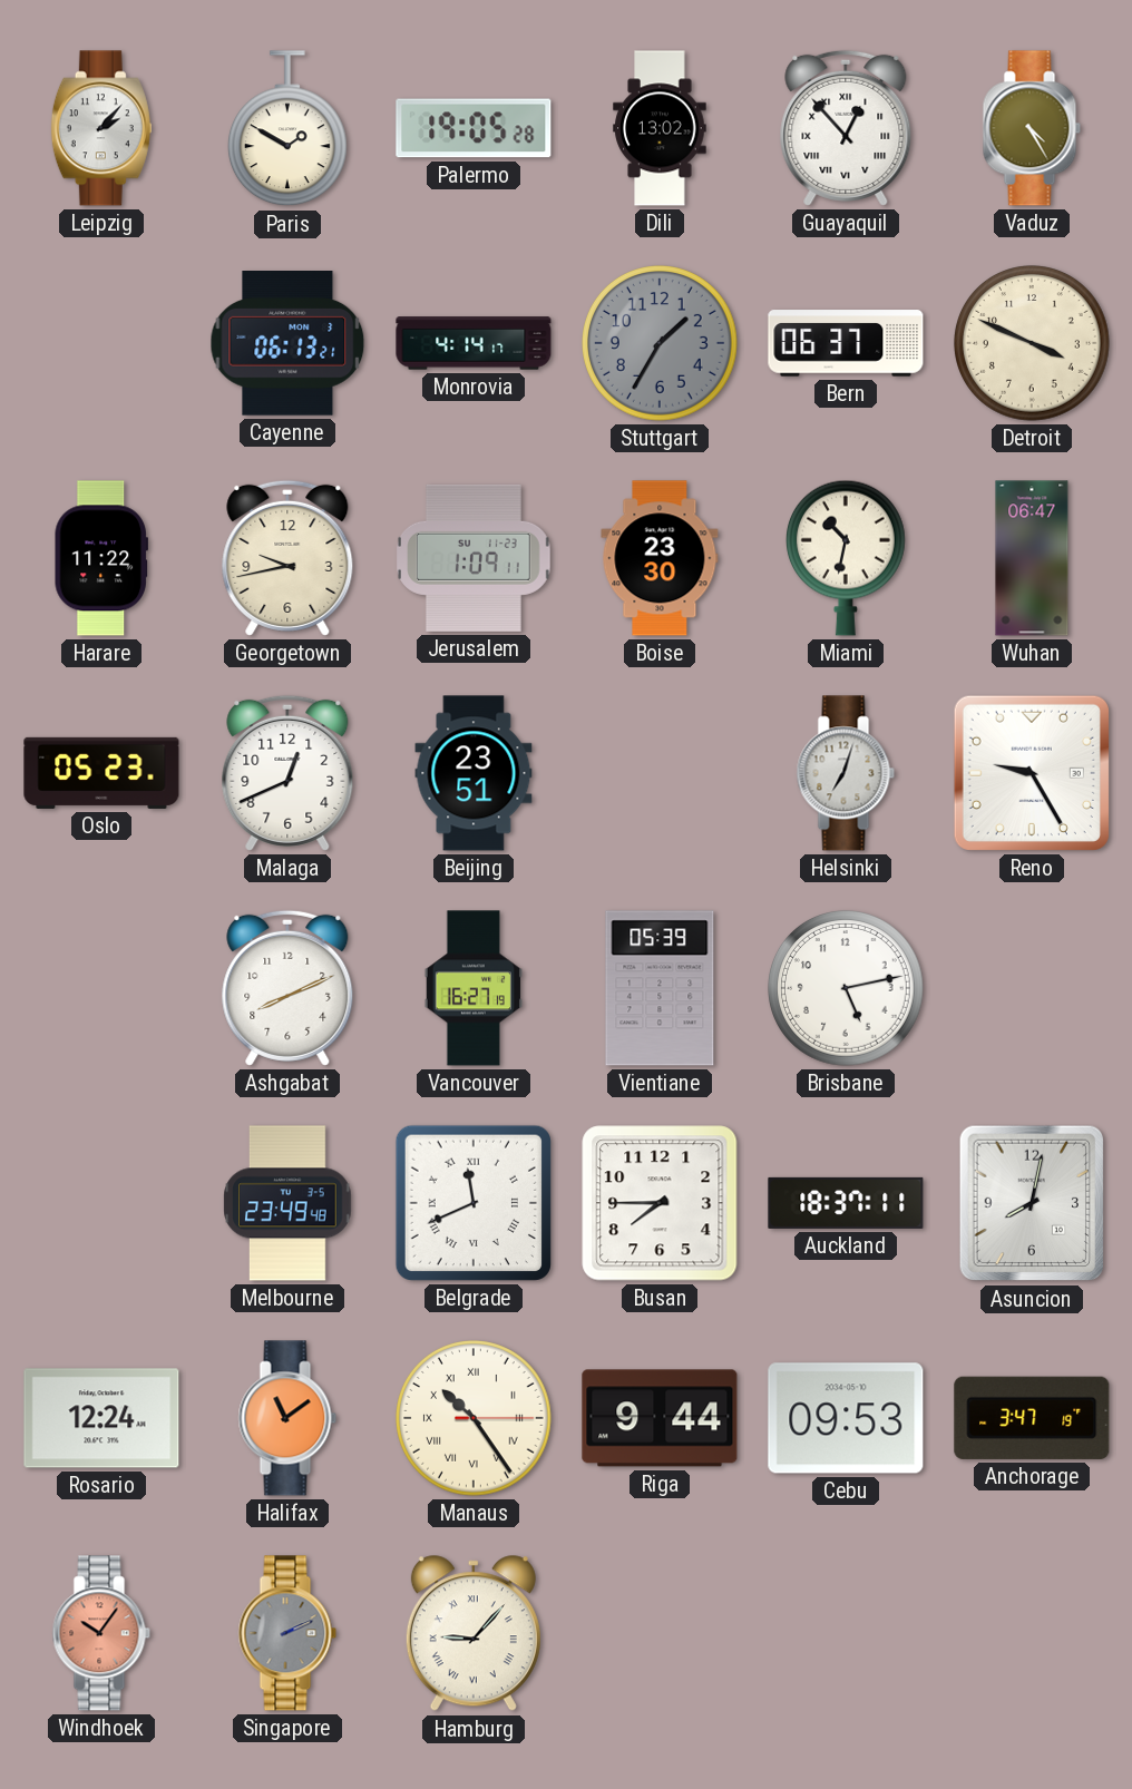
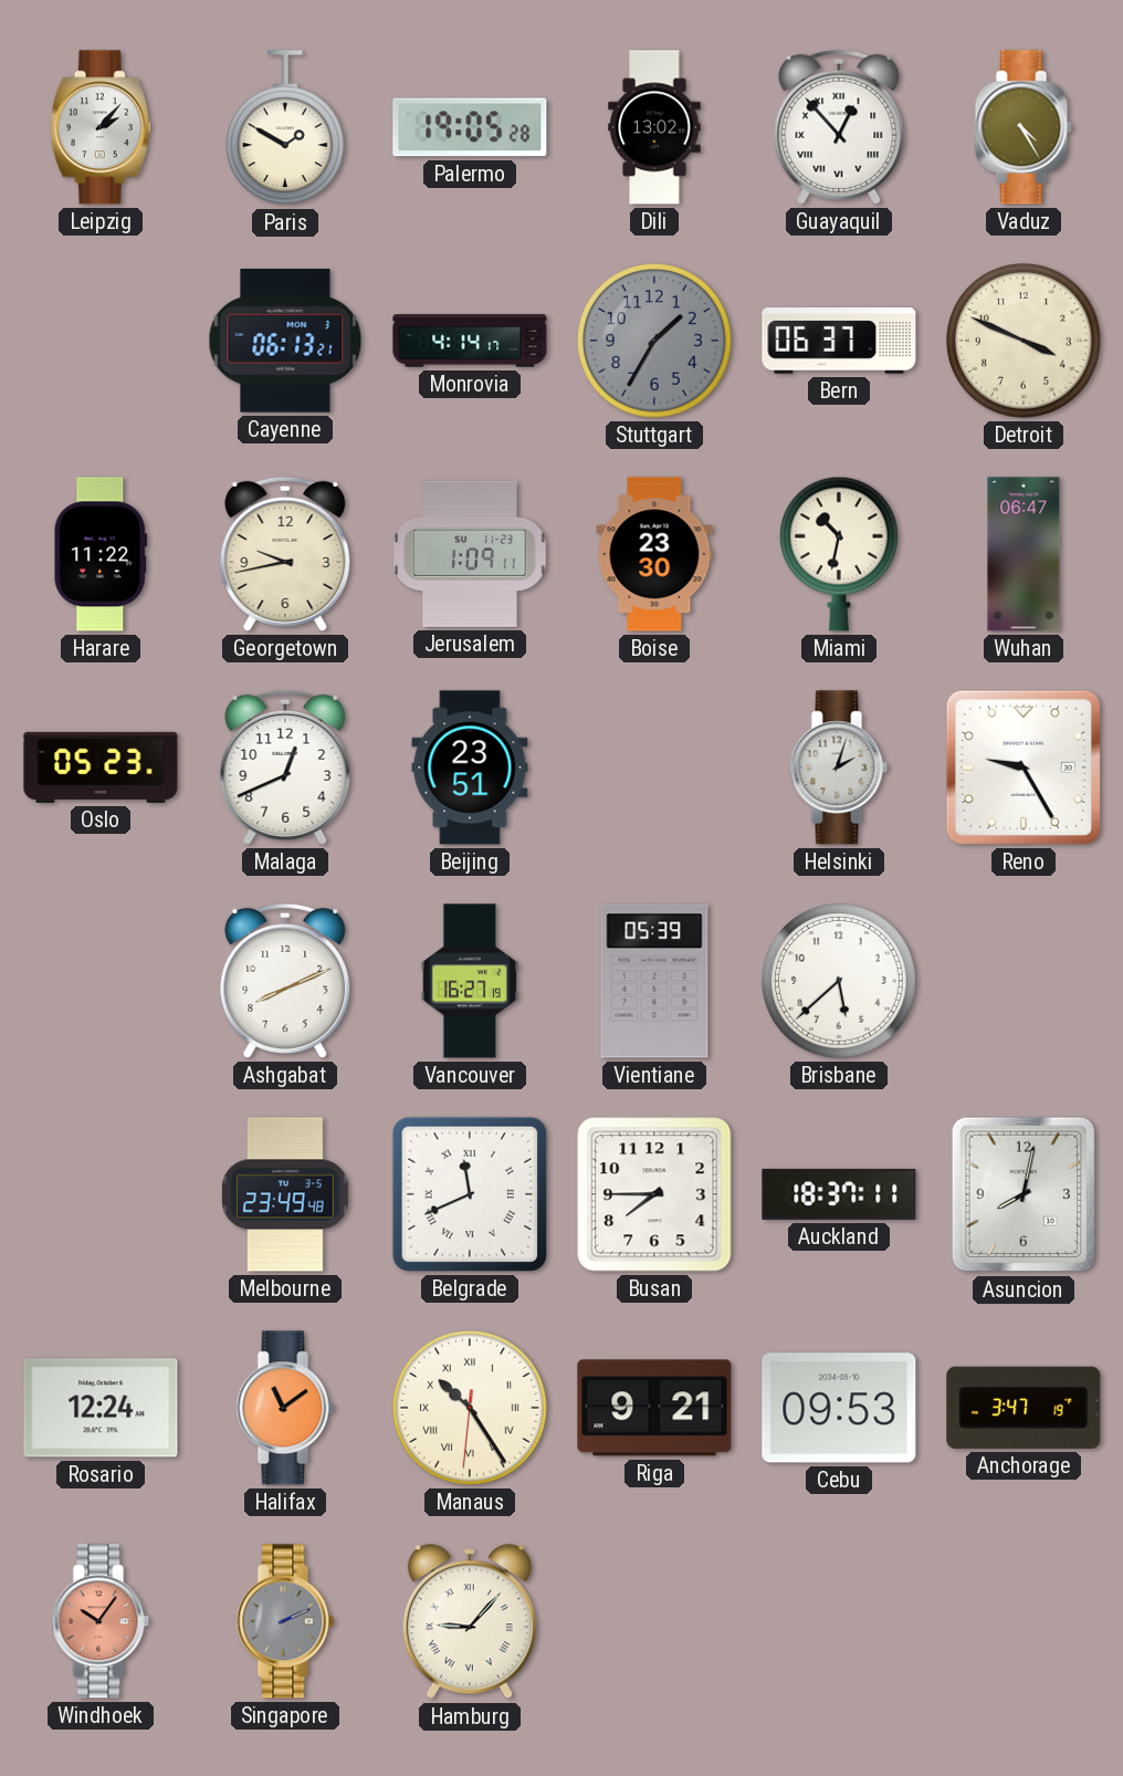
Helsinki: 7:03 -> 2:03 (839, 767)
Brisbane: 5:13 -> 5:38 (840, 982)
Manaus: 10:24:15 -> 10:24:31 (471, 1409)
Riga: 9:44 -> 9:21 (654, 1408)
